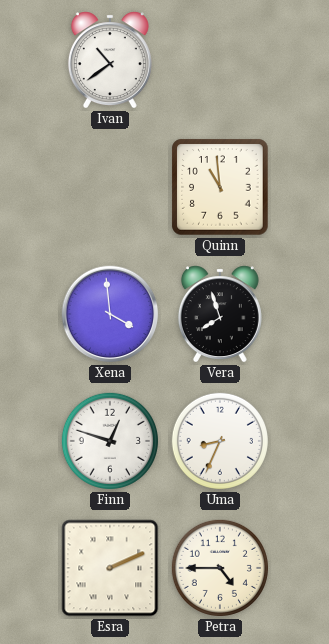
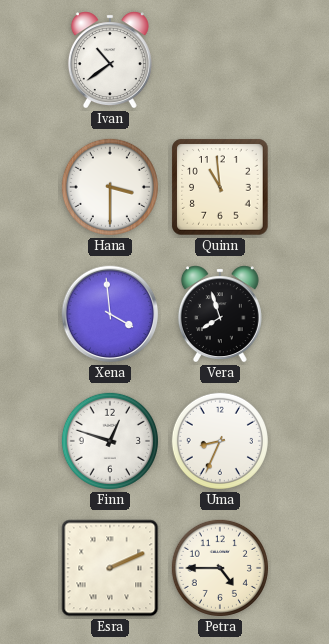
Hana: none -> 3:30 (110, 187)
